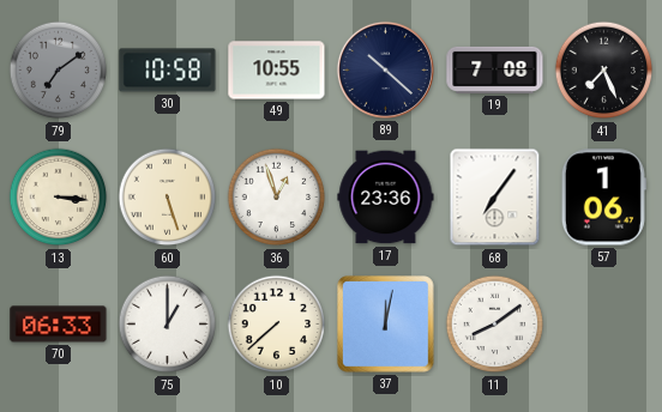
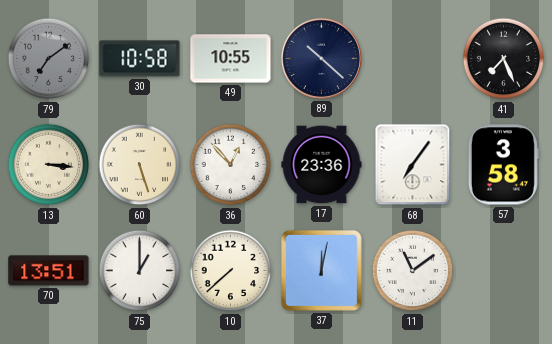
19: 7:08 -> none (495, 69)
36: 12:57 -> 12:53 (231, 165)
57: 1:06 -> 3:58 (503, 165)
70: 06:33 -> 13:51 (49, 271)
11: 8:09 -> 11:09 (413, 271)
